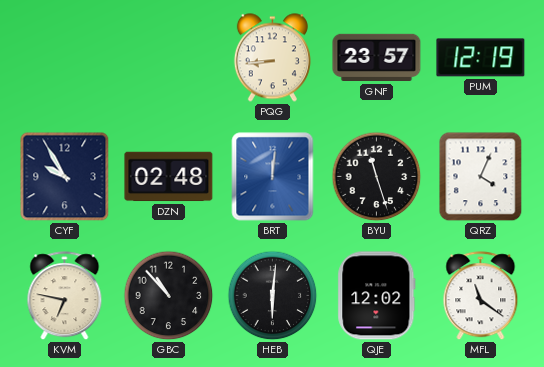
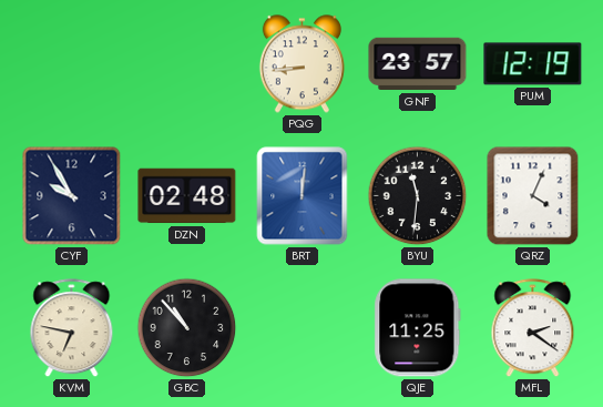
BYU: 11:27 -> 11:31 (418, 196)
HEB: 6:01 -> none (273, 296)
QJE: 12:02 -> 11:25 (418, 328)
MFL: 11:21 -> 2:21 (533, 328)
